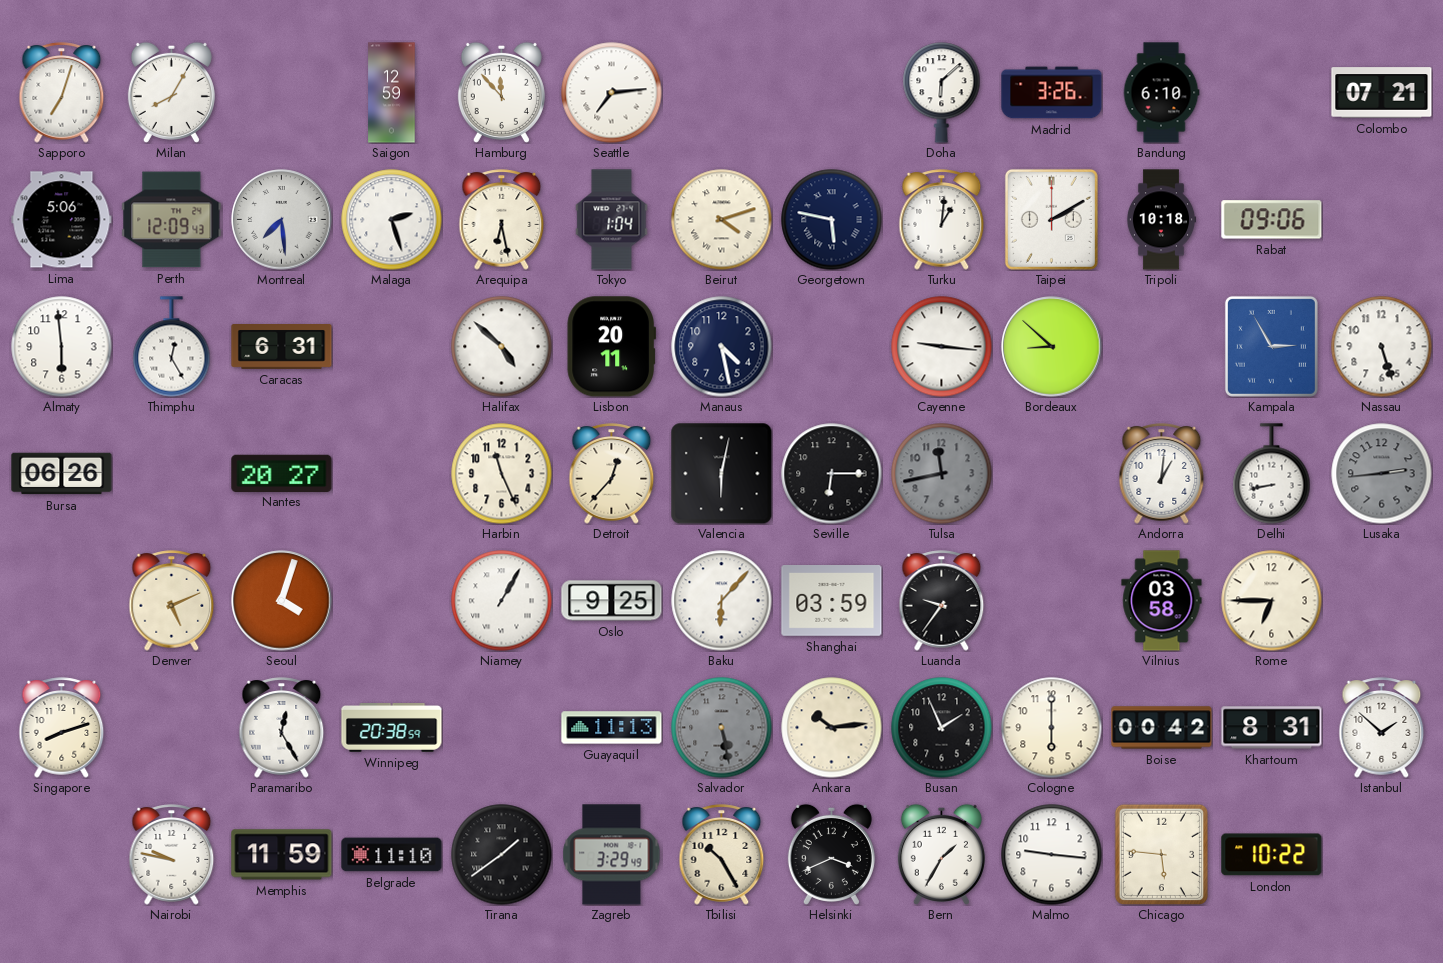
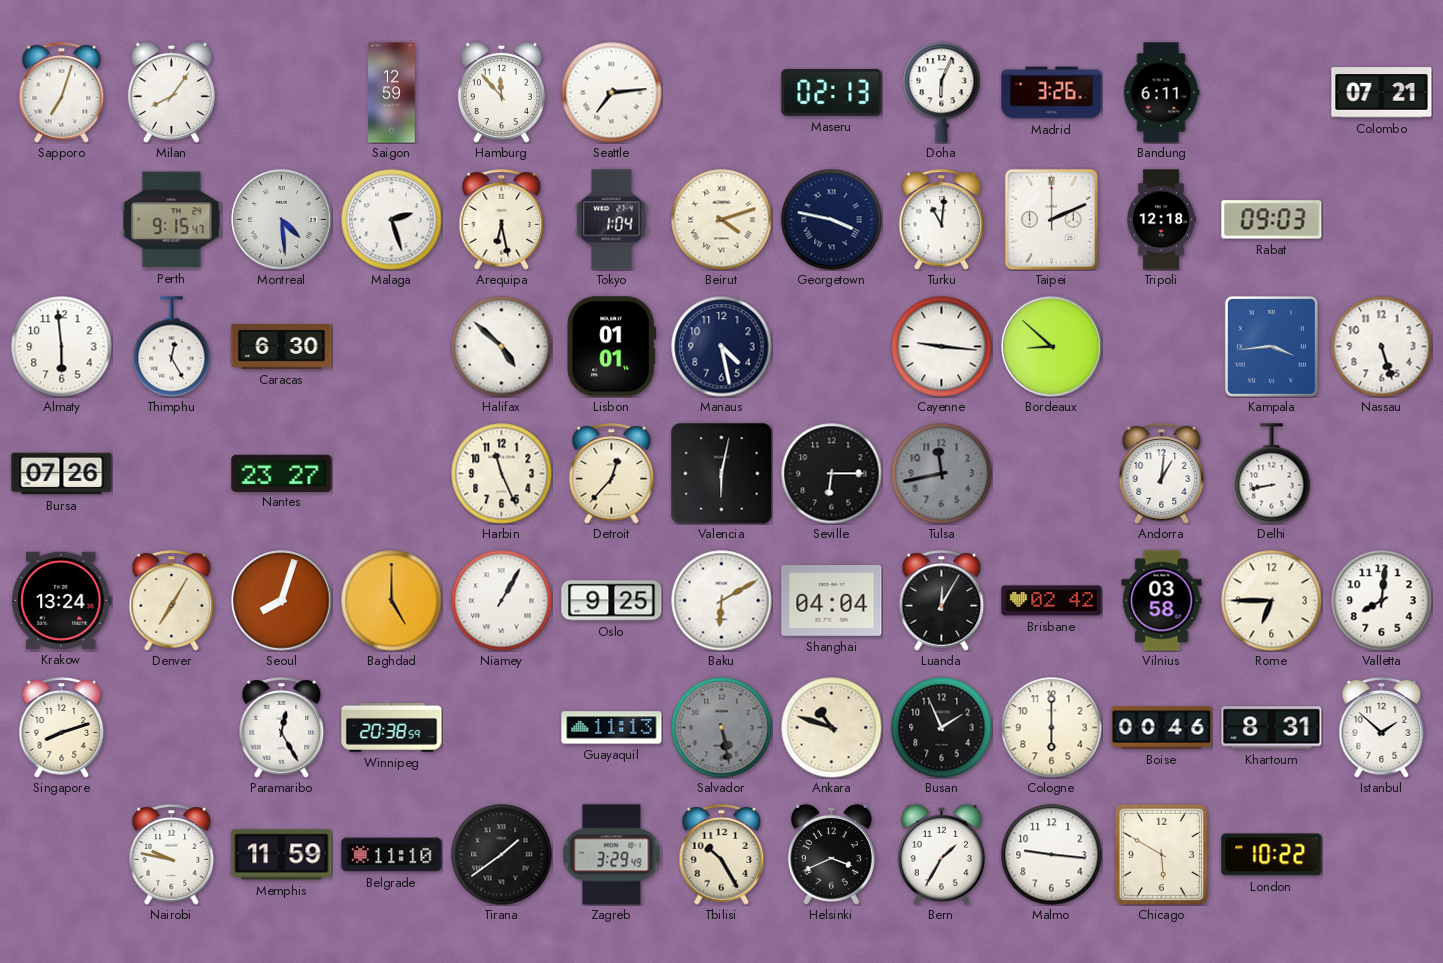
Milan: 8:05 -> 8:06 (171, 92)
Maseru: none -> 02:13 (832, 92)
Doha: 6:08 -> 6:04 (942, 93)
Bandung: 6:10 -> 6:11 (1161, 93)
Lima: 5:06 -> none (62, 220)
Perth: 12:09 -> 9:15 (172, 220)
Montreal: 7:29 -> 4:29 (282, 220)
Georgetown: 5:47 -> 3:47 (832, 220)
Turku: 1:01 -> 11:01 (942, 220)
Taipei: 2:10 -> 2:11 (1051, 219)
Tripoli: 10:18 -> 12:18 (1161, 220)
Rabat: 09:06 -> 09:03 (1272, 220)
Caracas: 6:31 -> 6:30 (282, 347)
Lisbon: 20:11 -> 01:01 (611, 347)
Kampala: 2:55 -> 3:44 (1271, 346)
Bursa: 06:26 -> 07:26 (62, 474)
Nantes: 20:27 -> 23:27 (282, 473)
Lusaka: 2:44 -> none (1382, 474)
Krakow: none -> 13:24 (61, 600)
Denver: 5:11 -> 7:05 (172, 601)
Seoul: 4:03 -> 8:03 (282, 601)
Baghdad: none -> 5:00 (392, 601)
Baku: 6:07 -> 6:10 (722, 601)
Shanghai: 03:59 -> 04:04 (832, 601)
Luanda: 9:36 -> 12:05 (942, 601)
Brisbane: none -> 02:42 (1052, 601)
Valletta: none -> 8:01 (1382, 601)
Ankara: 10:14 -> 10:48 (832, 728)
Boise: 00:42 -> 00:46 (1162, 728)
Chicago: 5:46 -> 5:50 (1161, 854)
